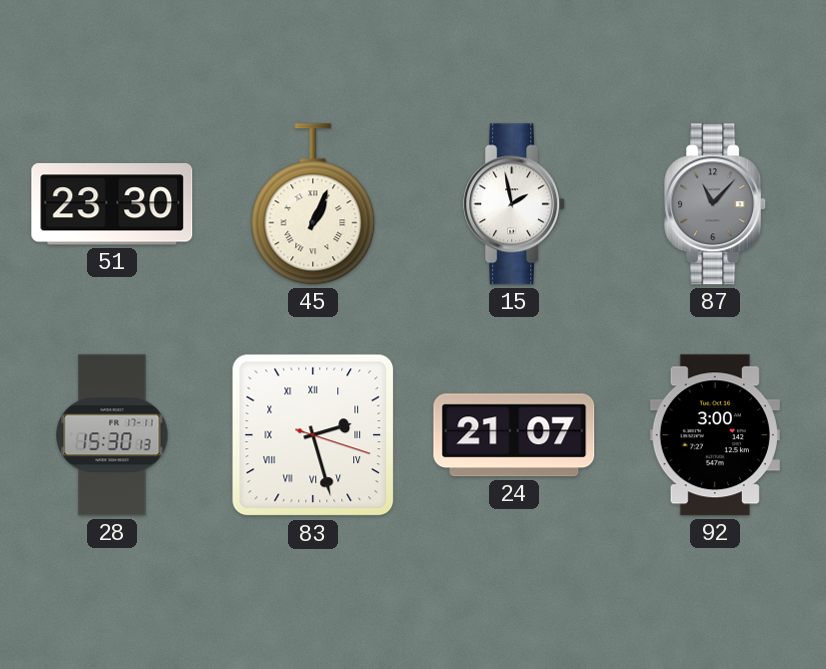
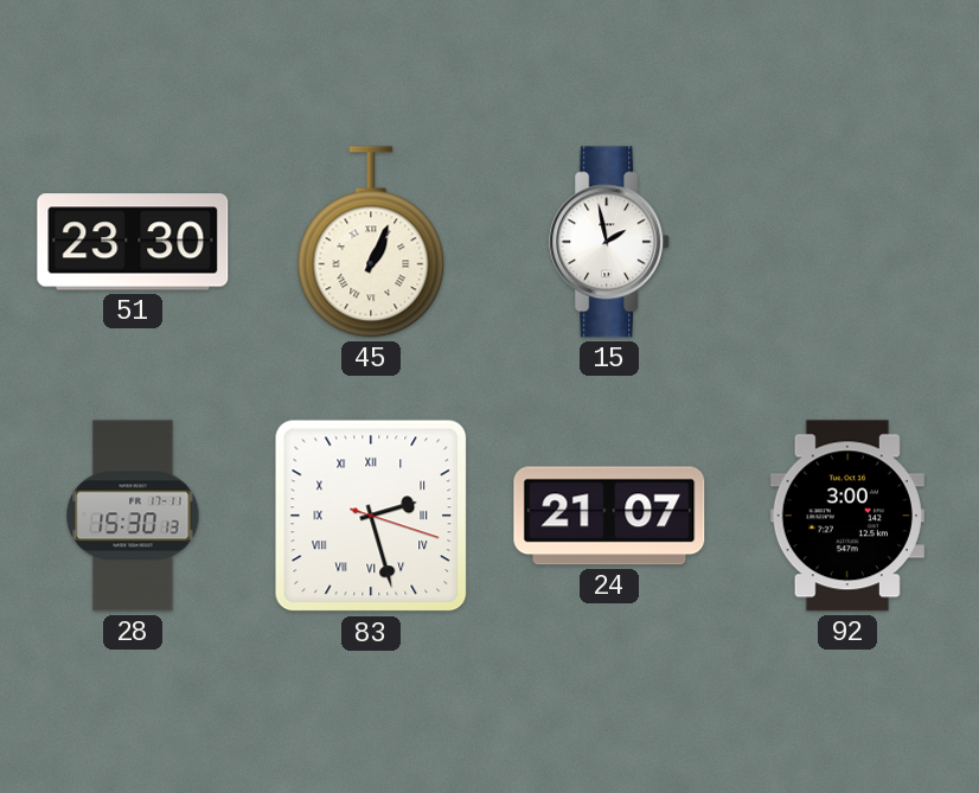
87: 11:07 -> none (716, 204)
